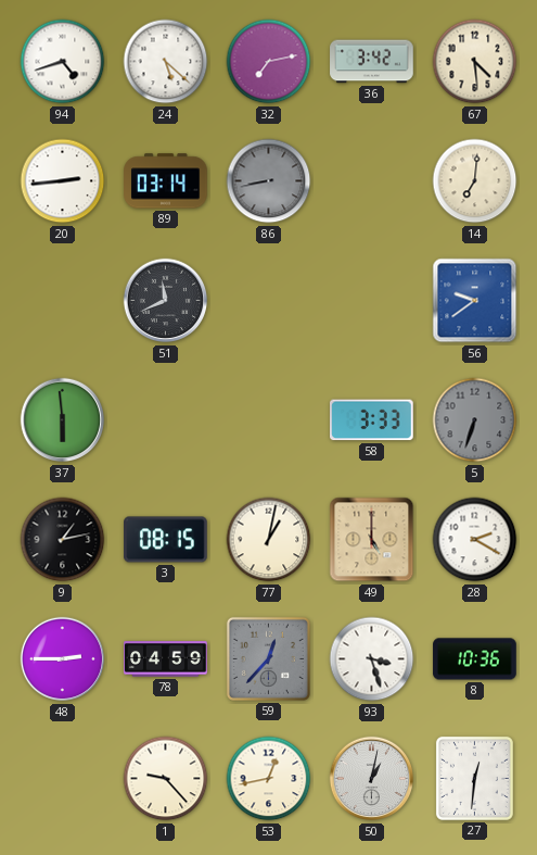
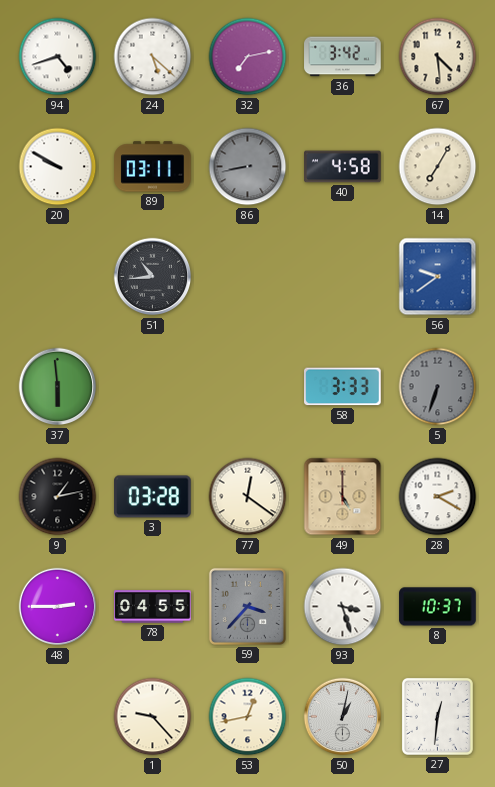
20: 2:44 -> 9:50 (58, 167)
89: 03:14 -> 03:11 (153, 167)
40: none -> 4:58 (343, 167)
14: 7:01 -> 7:05 (438, 167)
51: 11:41 -> 10:44 (153, 277)
3: 08:15 -> 03:28 (153, 497)
77: 1:02 -> 12:21 (248, 497)
78: 04:59 -> 04:55 (153, 607)
59: 12:37 -> 3:37 (247, 606)
8: 10:36 -> 10:37 (438, 607)
